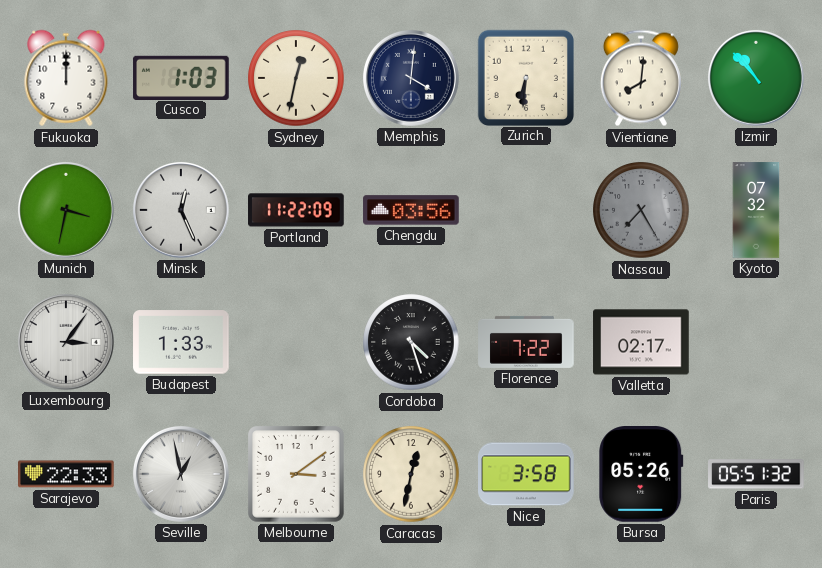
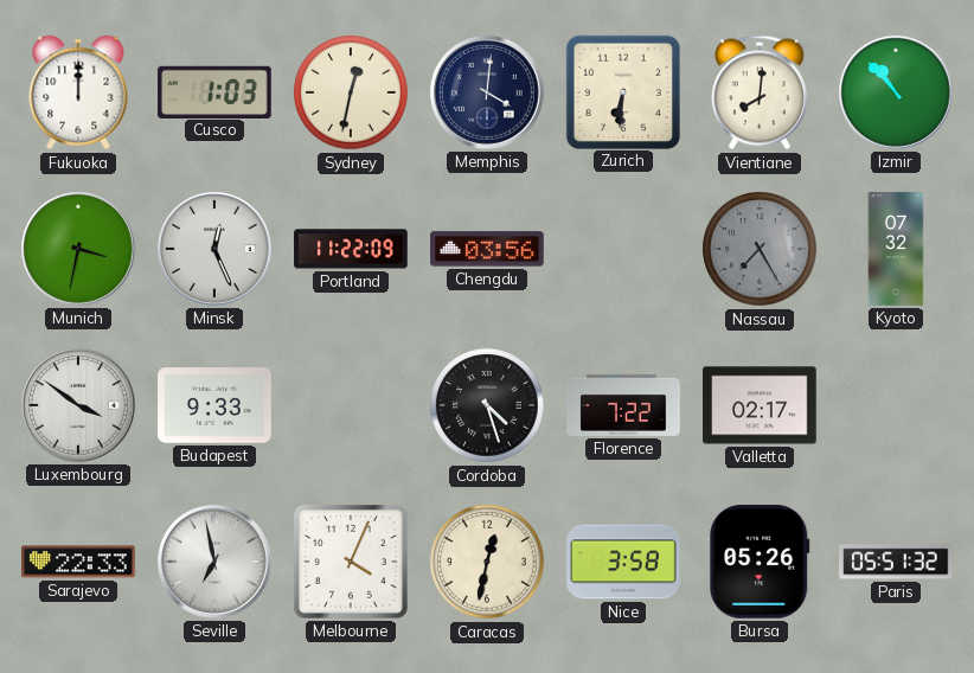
Luxembourg: 3:06 -> 3:51 (78, 405)
Budapest: 1:33 -> 9:33 (214, 405)
Seville: 12:58 -> 6:58 (214, 562)
Melbourne: 3:09 -> 4:04 (352, 563)
